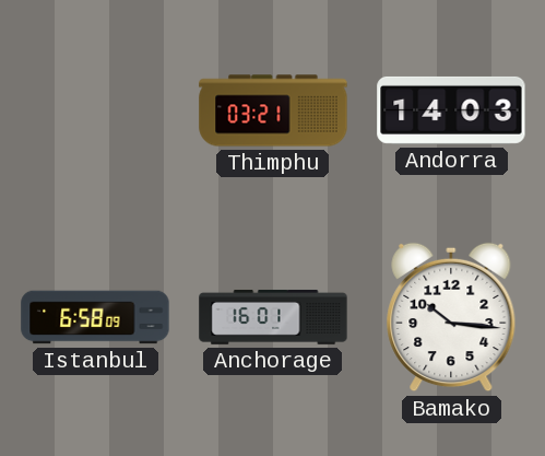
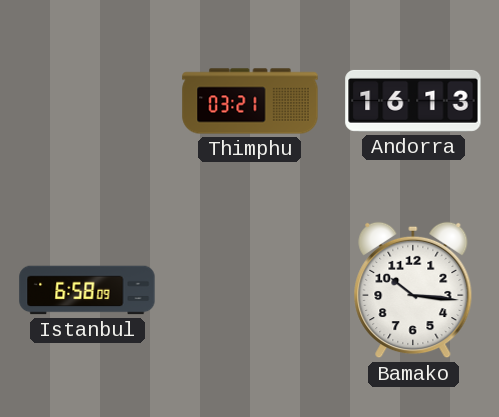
Andorra: 14:03 -> 16:13 (413, 101)
Anchorage: 16:01 -> none (273, 317)
